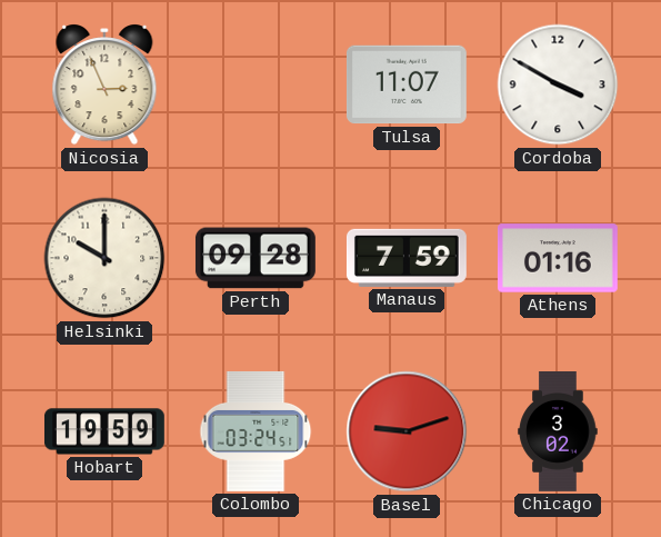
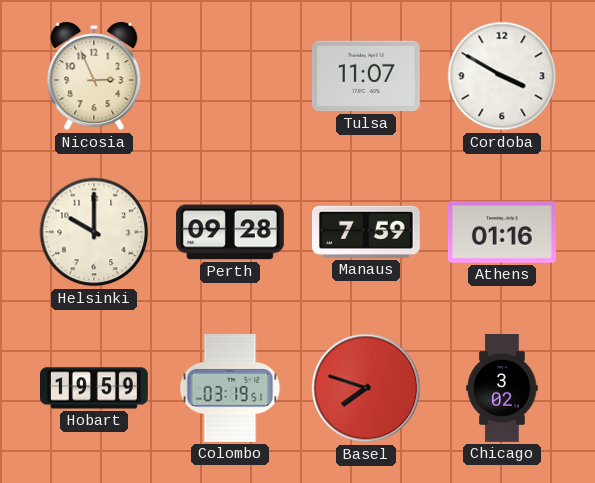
Colombo: 03:24 -> 03:19 (230, 388)
Basel: 9:12 -> 7:48 (366, 388)
